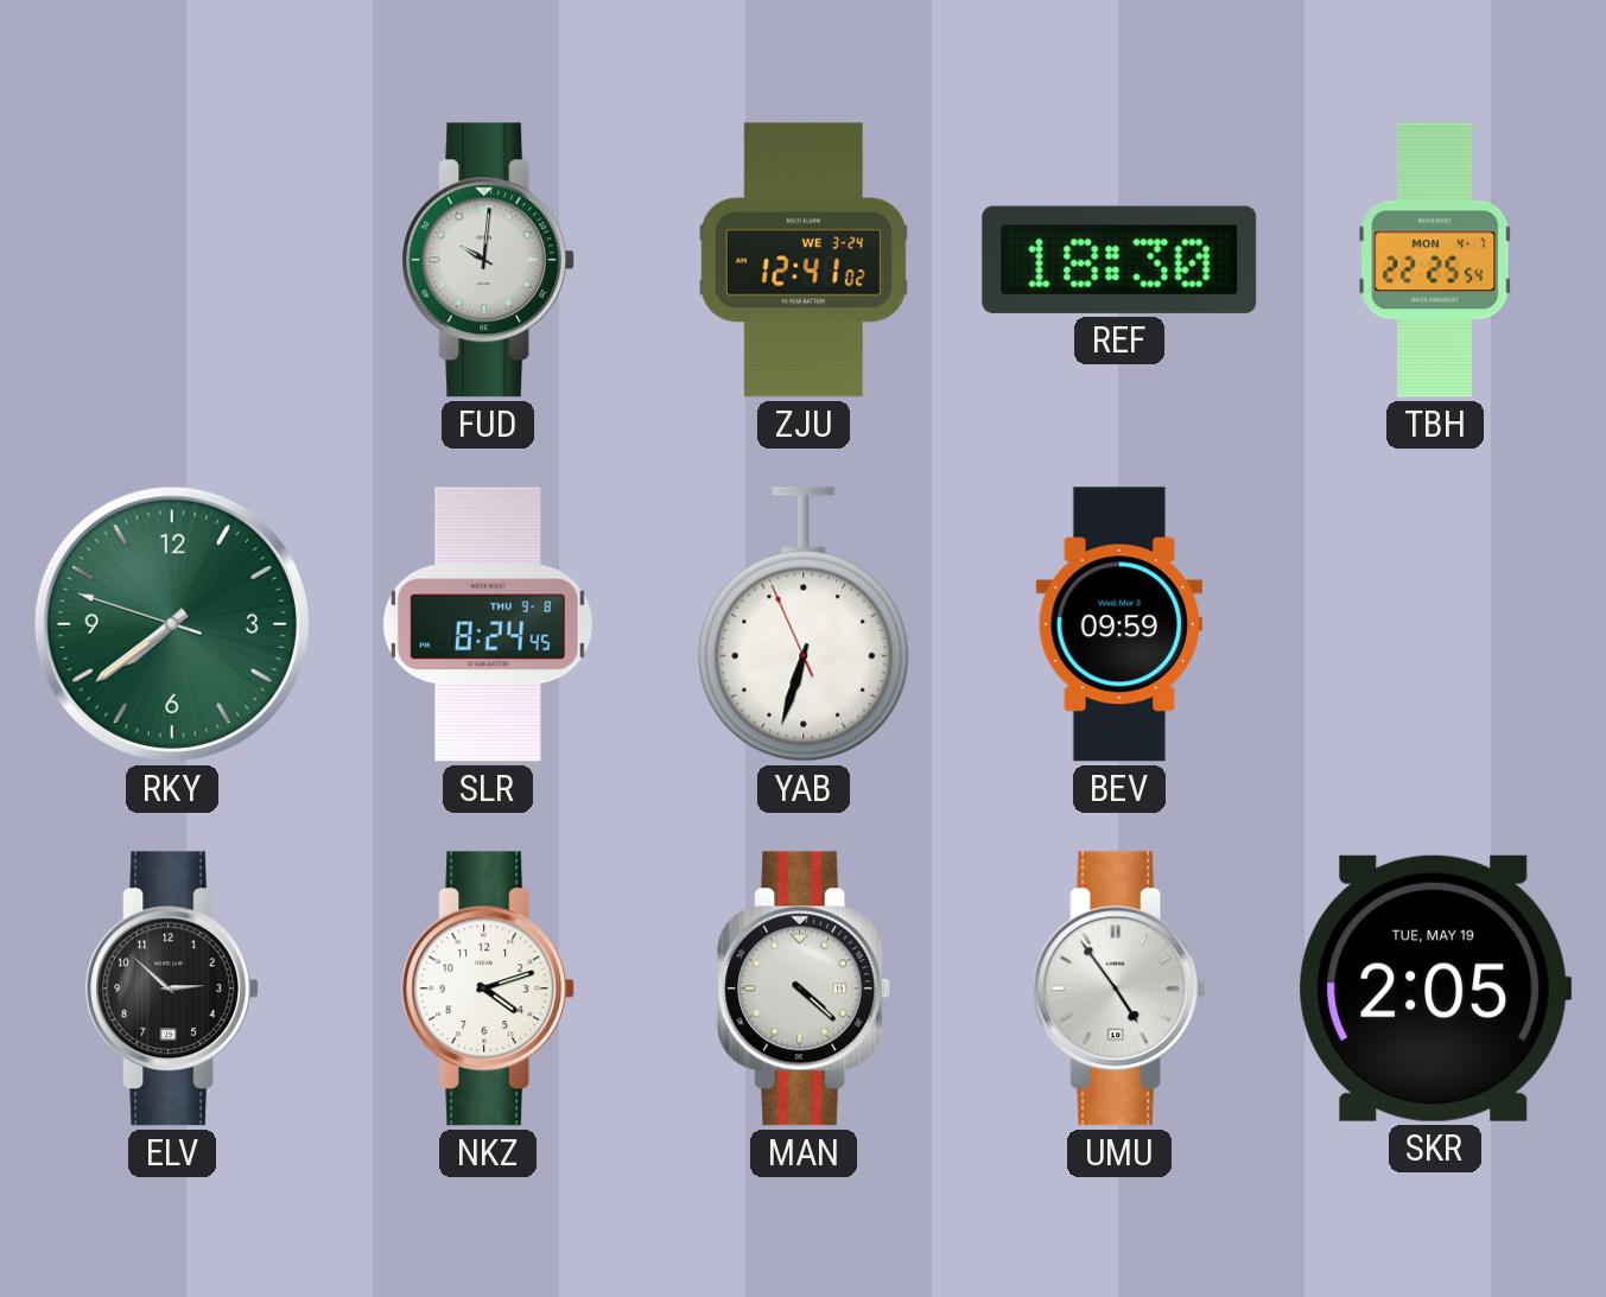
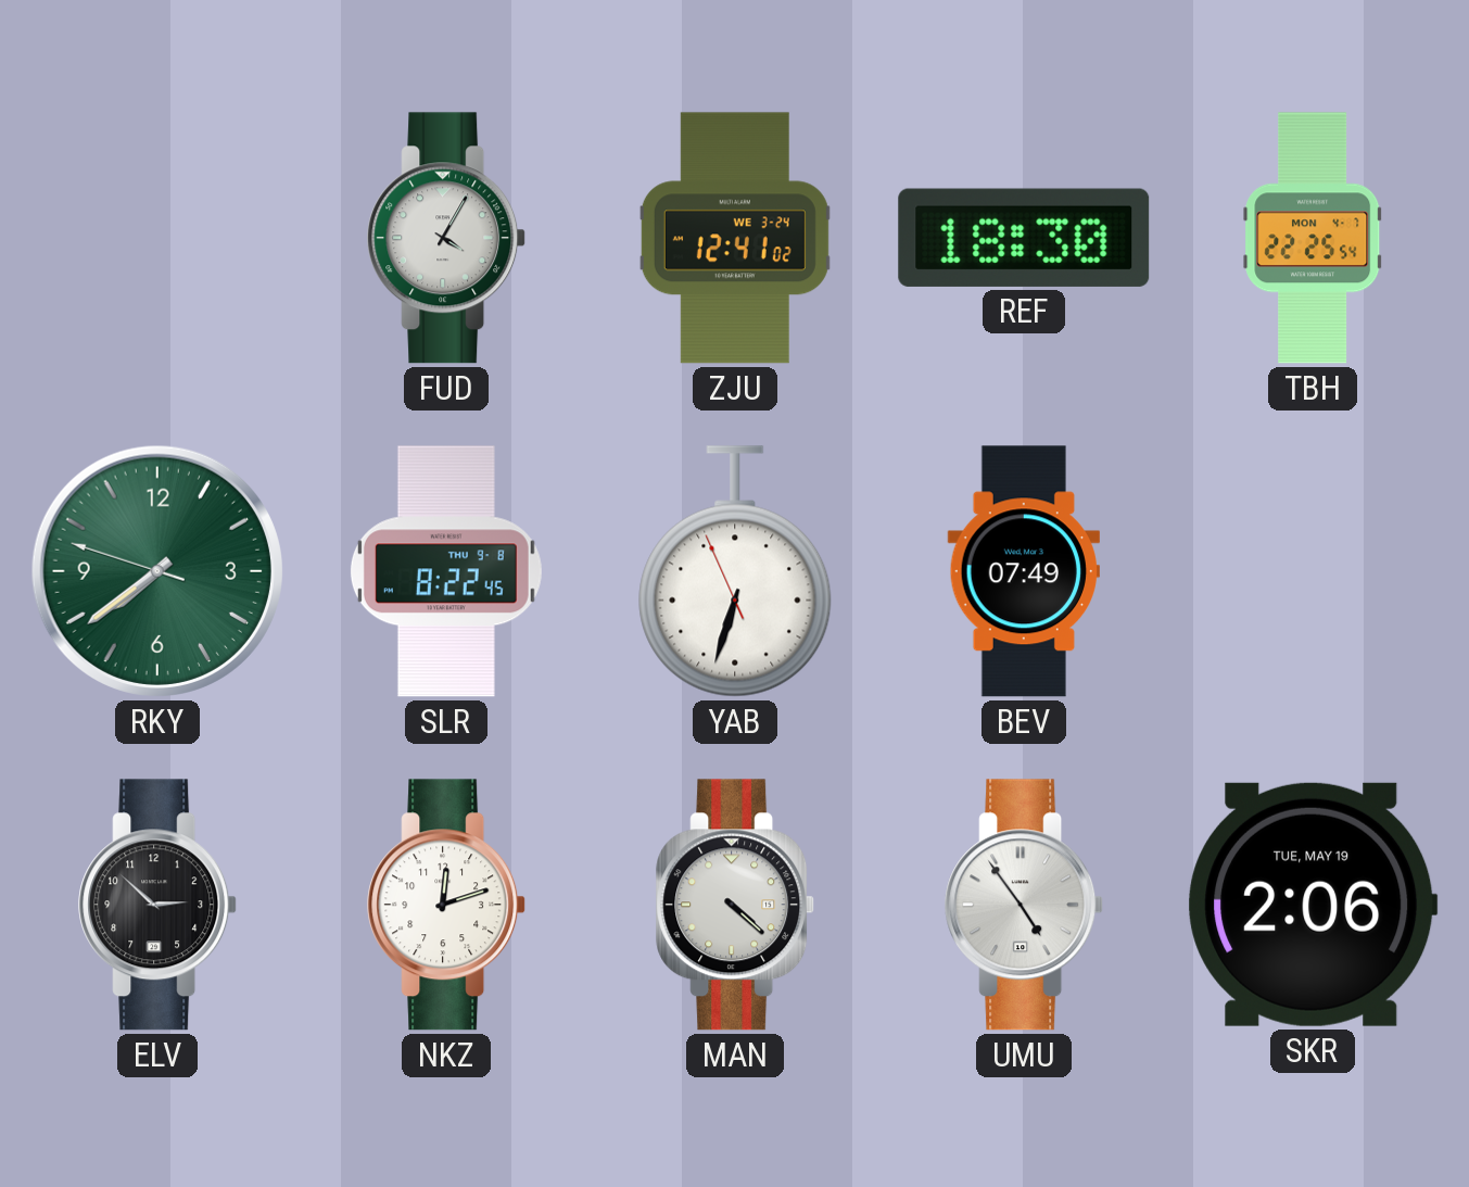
FUD: 10:01 -> 4:05 (447, 238)
SLR: 8:24 -> 8:22 (446, 571)
BEV: 09:59 -> 07:49 (1023, 571)
NKZ: 4:12 -> 12:12 (447, 905)
SKR: 2:05 -> 2:06 (1313, 905)
